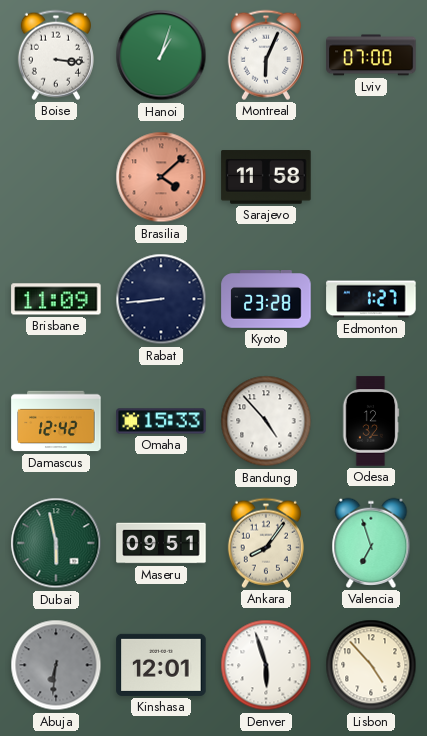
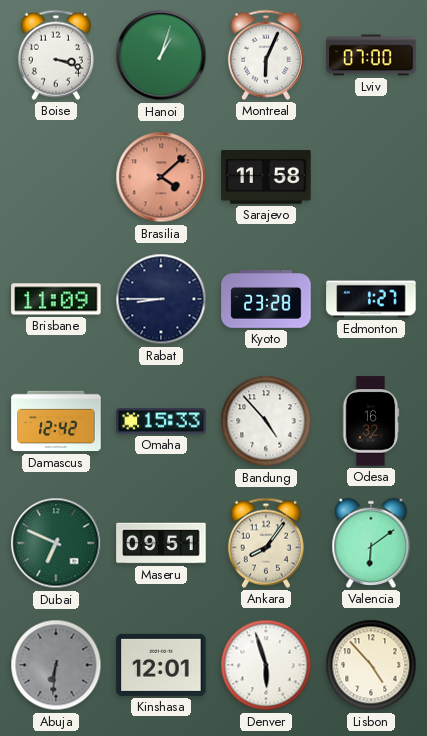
Boise: 3:16 -> 3:18 (56, 55)
Rabat: 8:44 -> 8:45 (161, 299)
Odesa: 12:32 -> 16:32 (371, 421)
Dubai: 5:58 -> 6:49 (56, 543)
Valencia: 6:57 -> 6:09 (371, 543)
